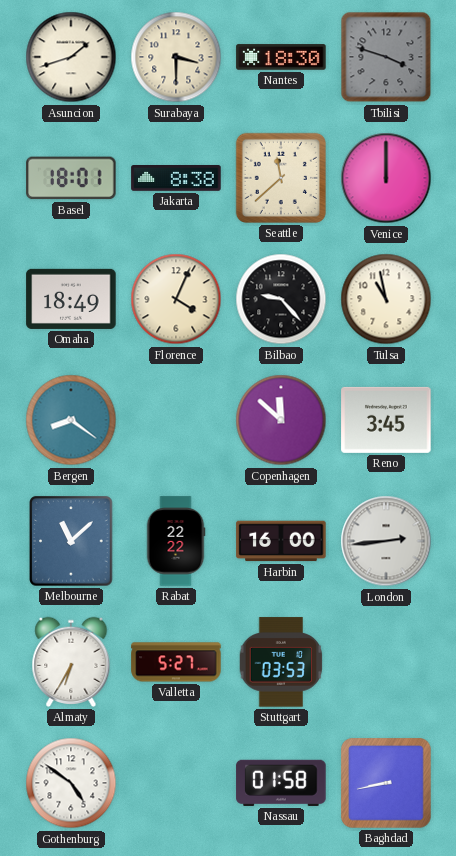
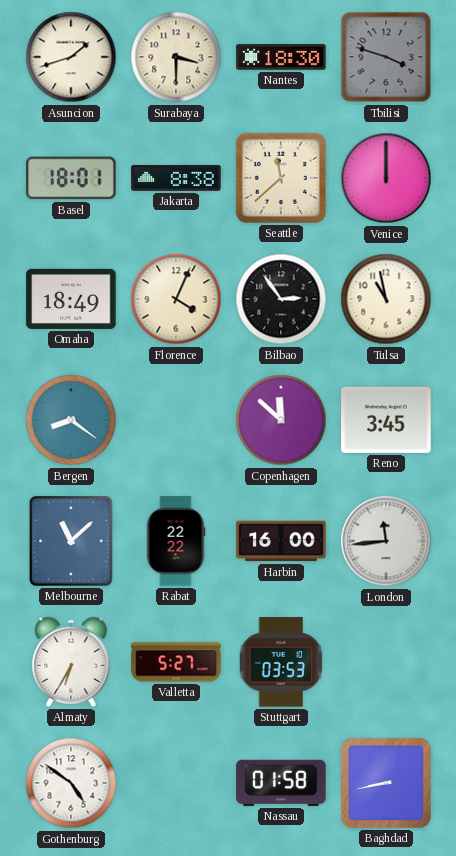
Bilbao: 9:23 -> 2:54 (281, 299)
London: 2:44 -> 11:44 (386, 541)
